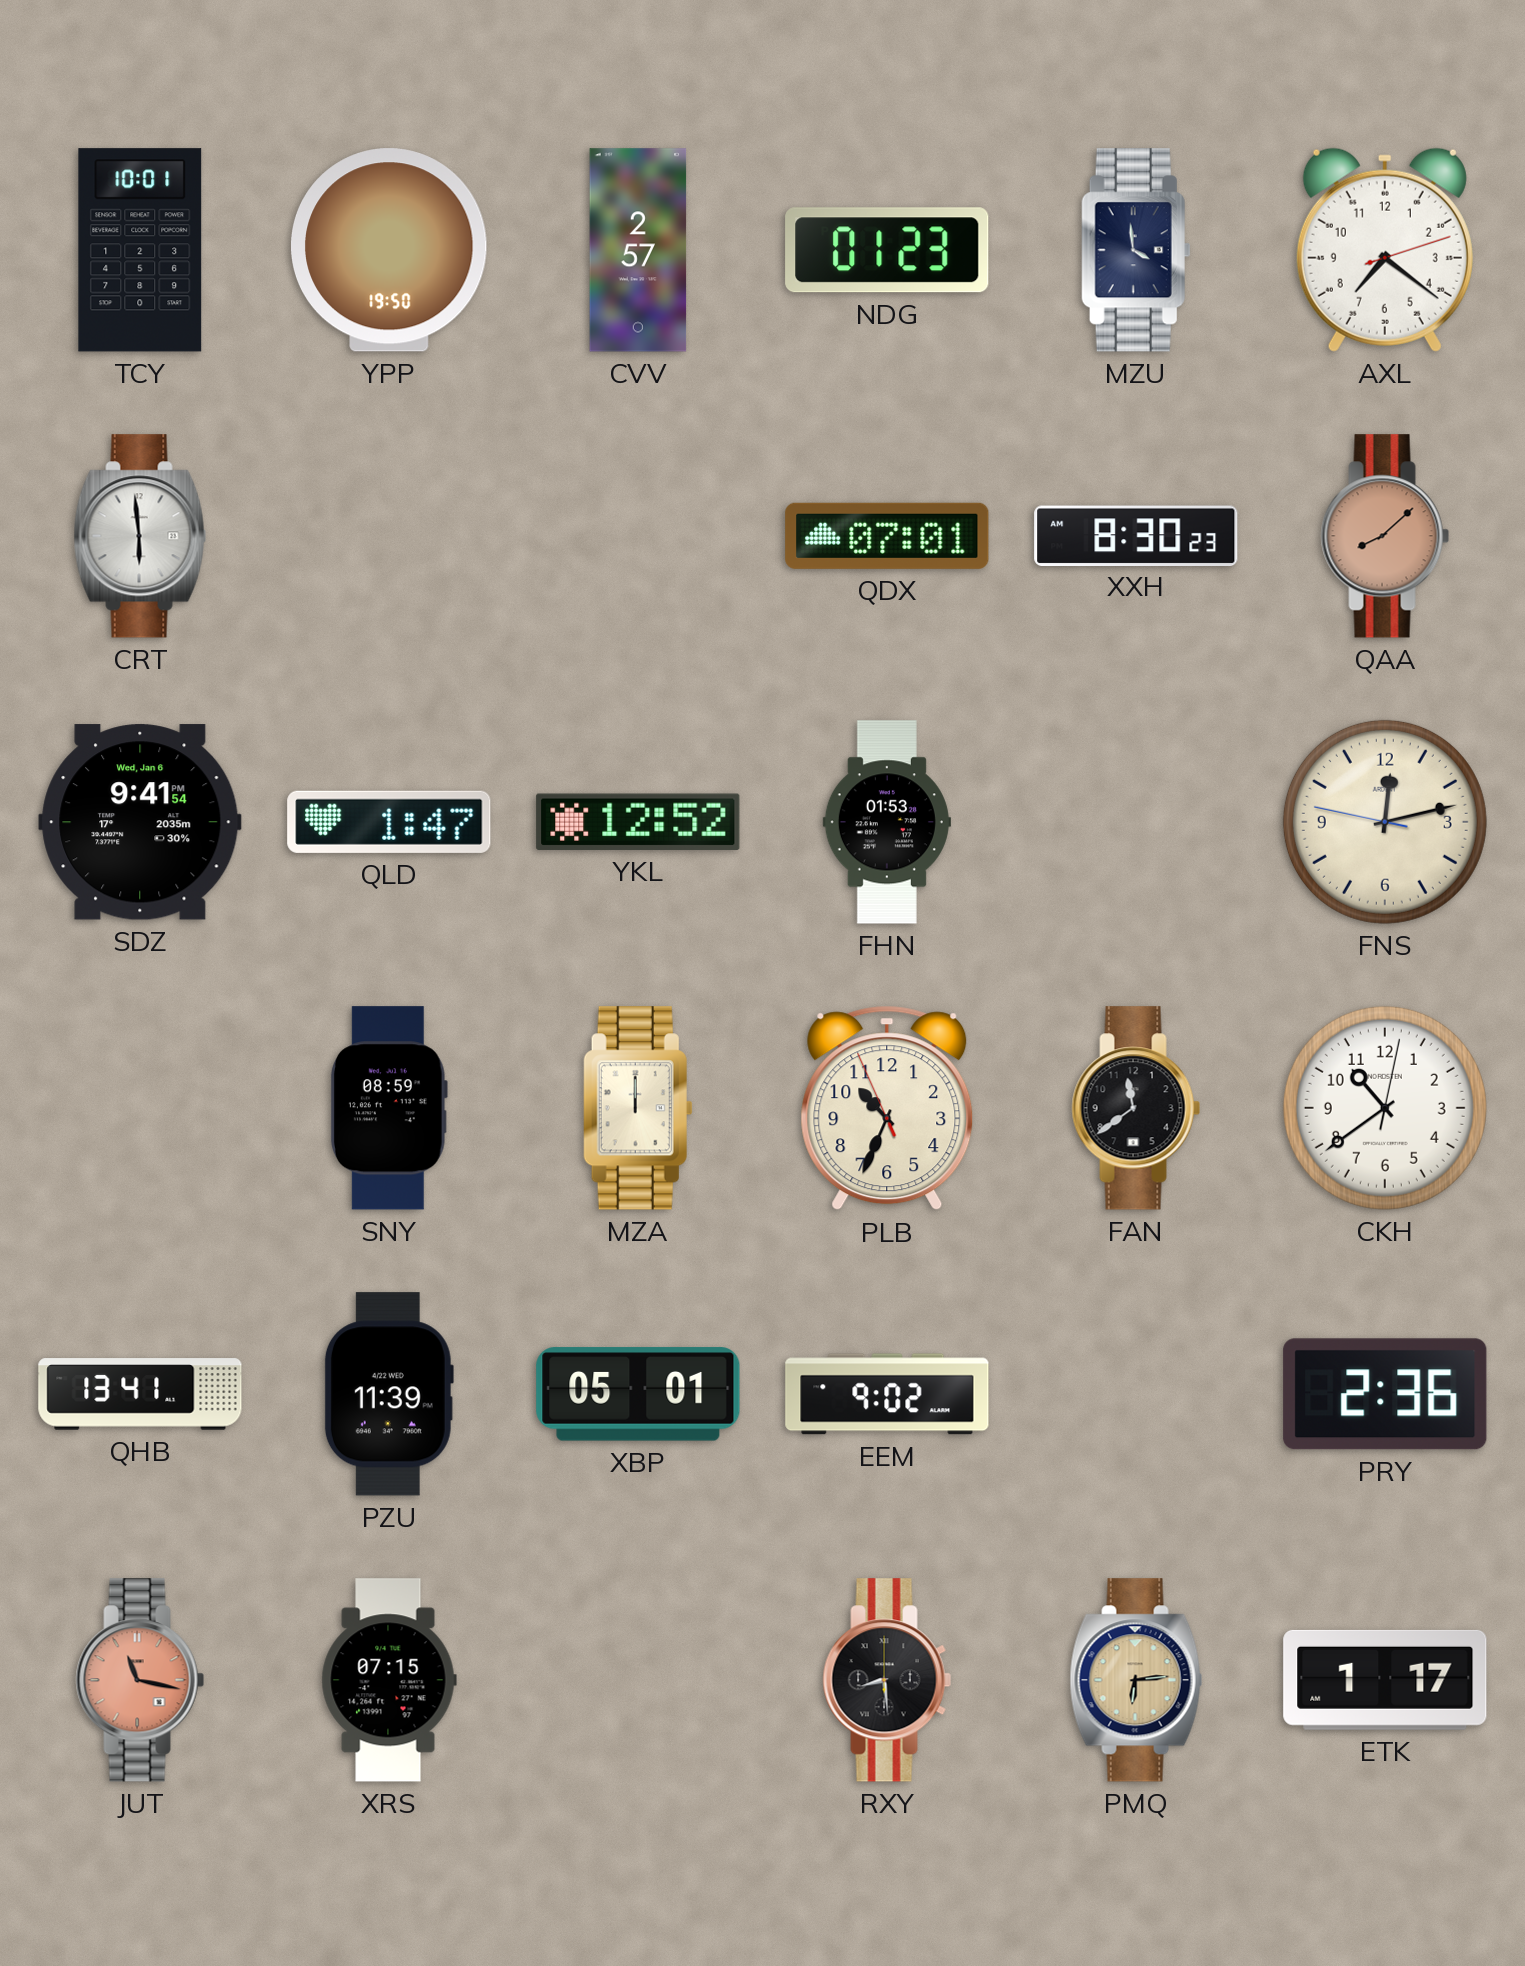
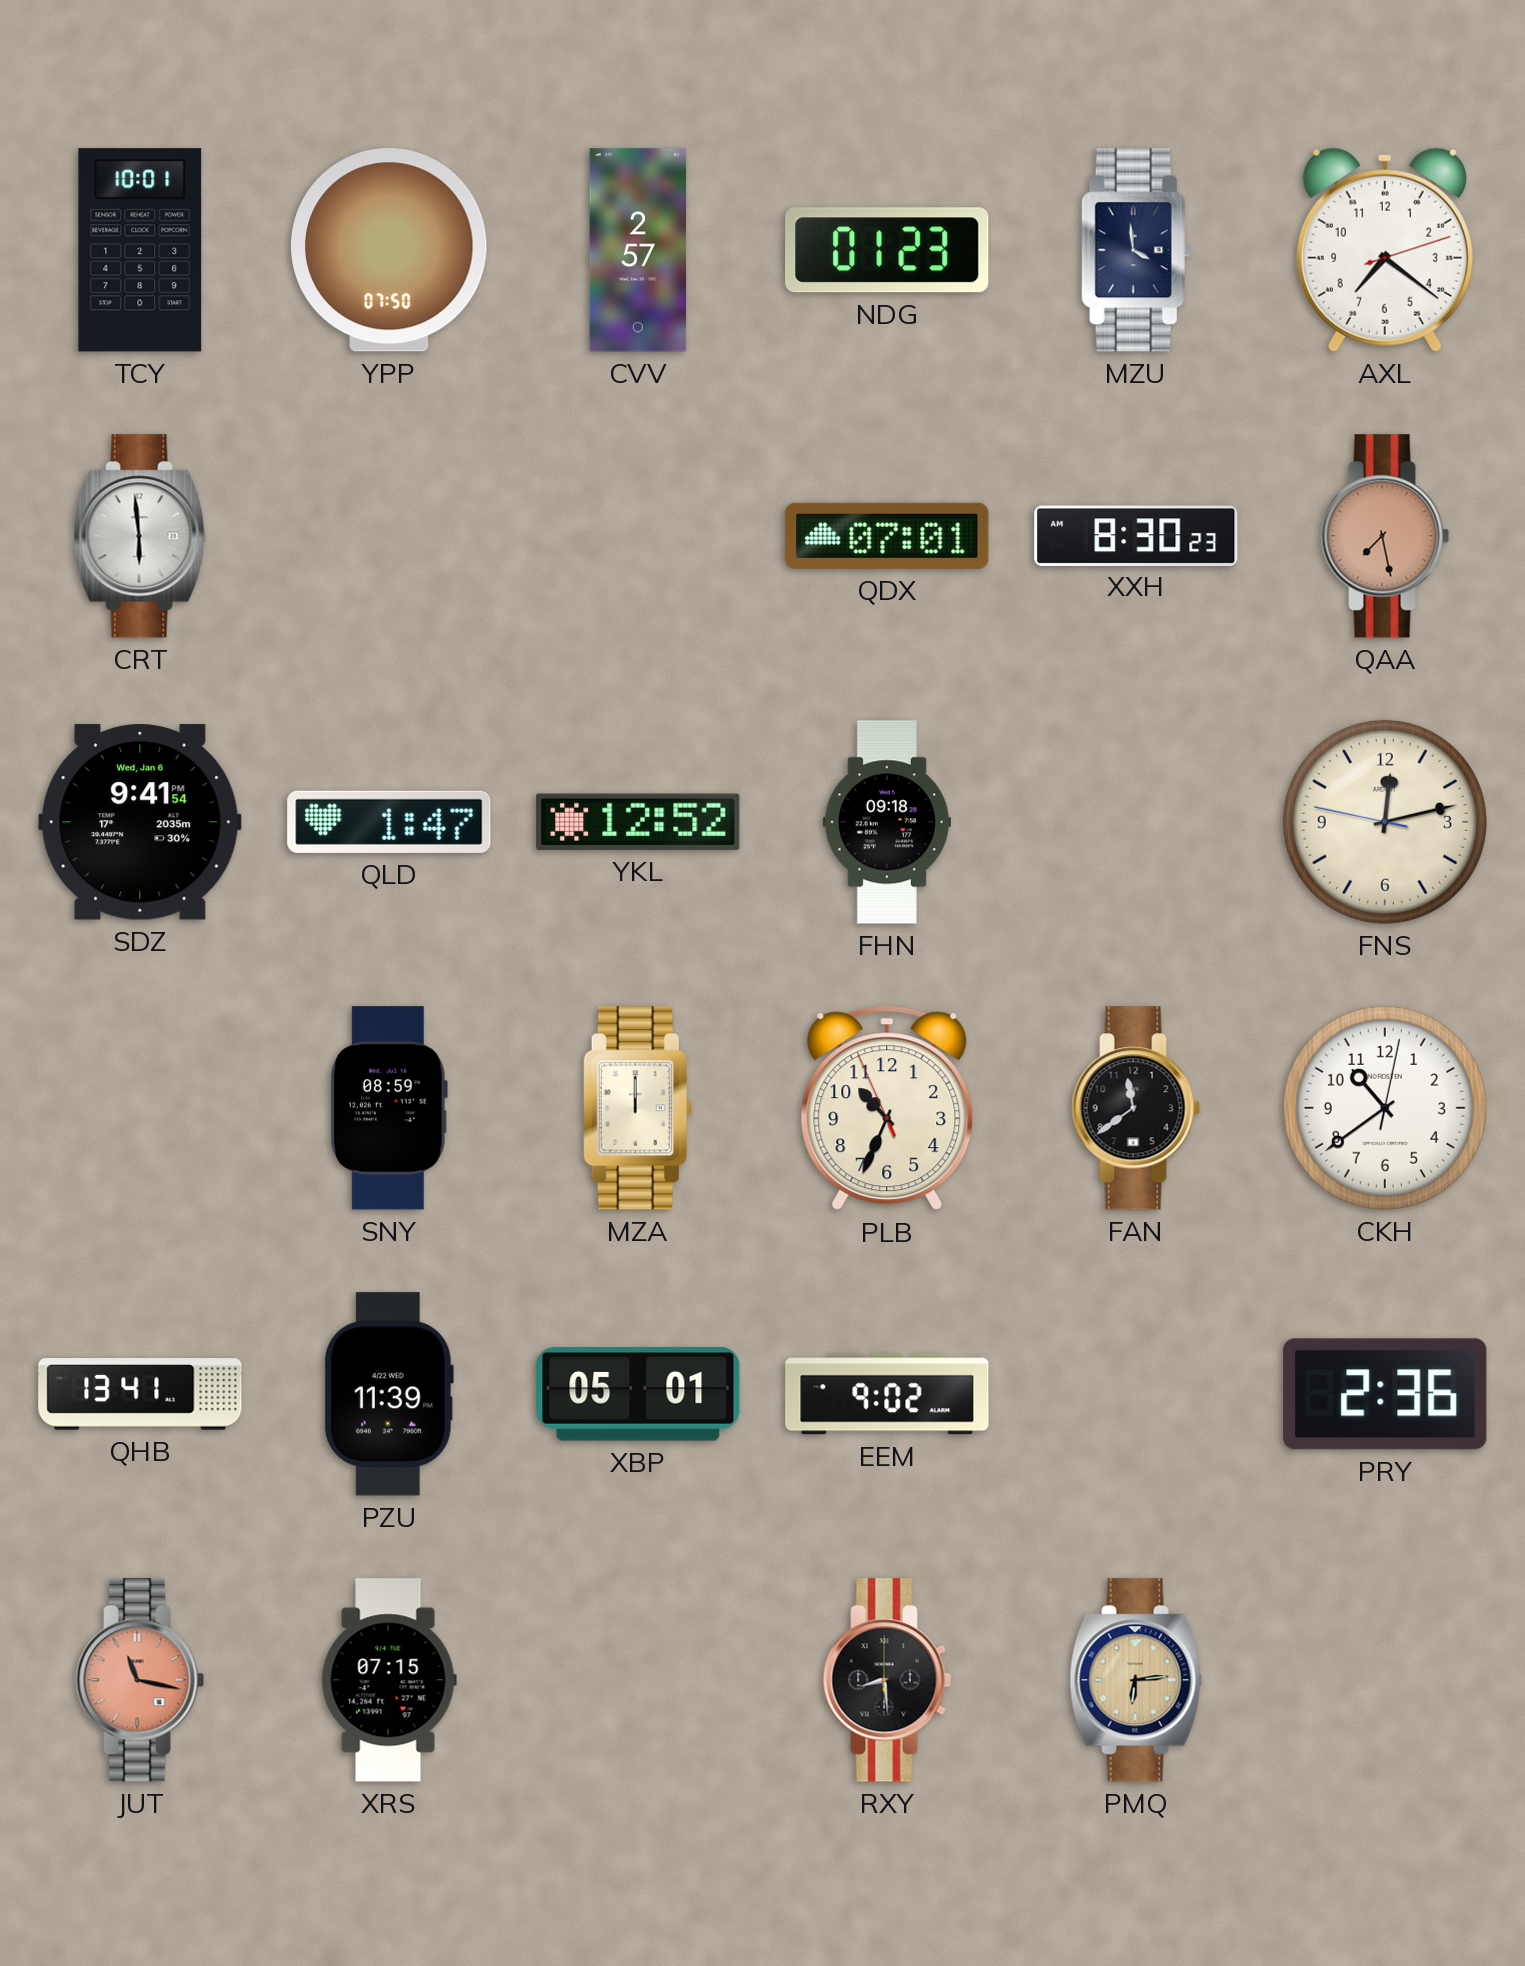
YPP: 19:50 -> 07:50 (389, 250)
QAA: 8:08 -> 7:28 (1385, 536)
FHN: 01:53 -> 09:18 (887, 822)
ETK: 1:17 -> none (1385, 1680)
